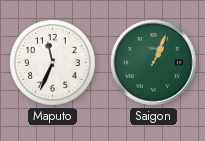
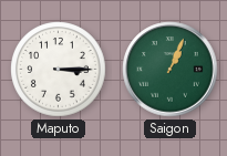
Maputo: 11:34 -> 3:15 (59, 70)
